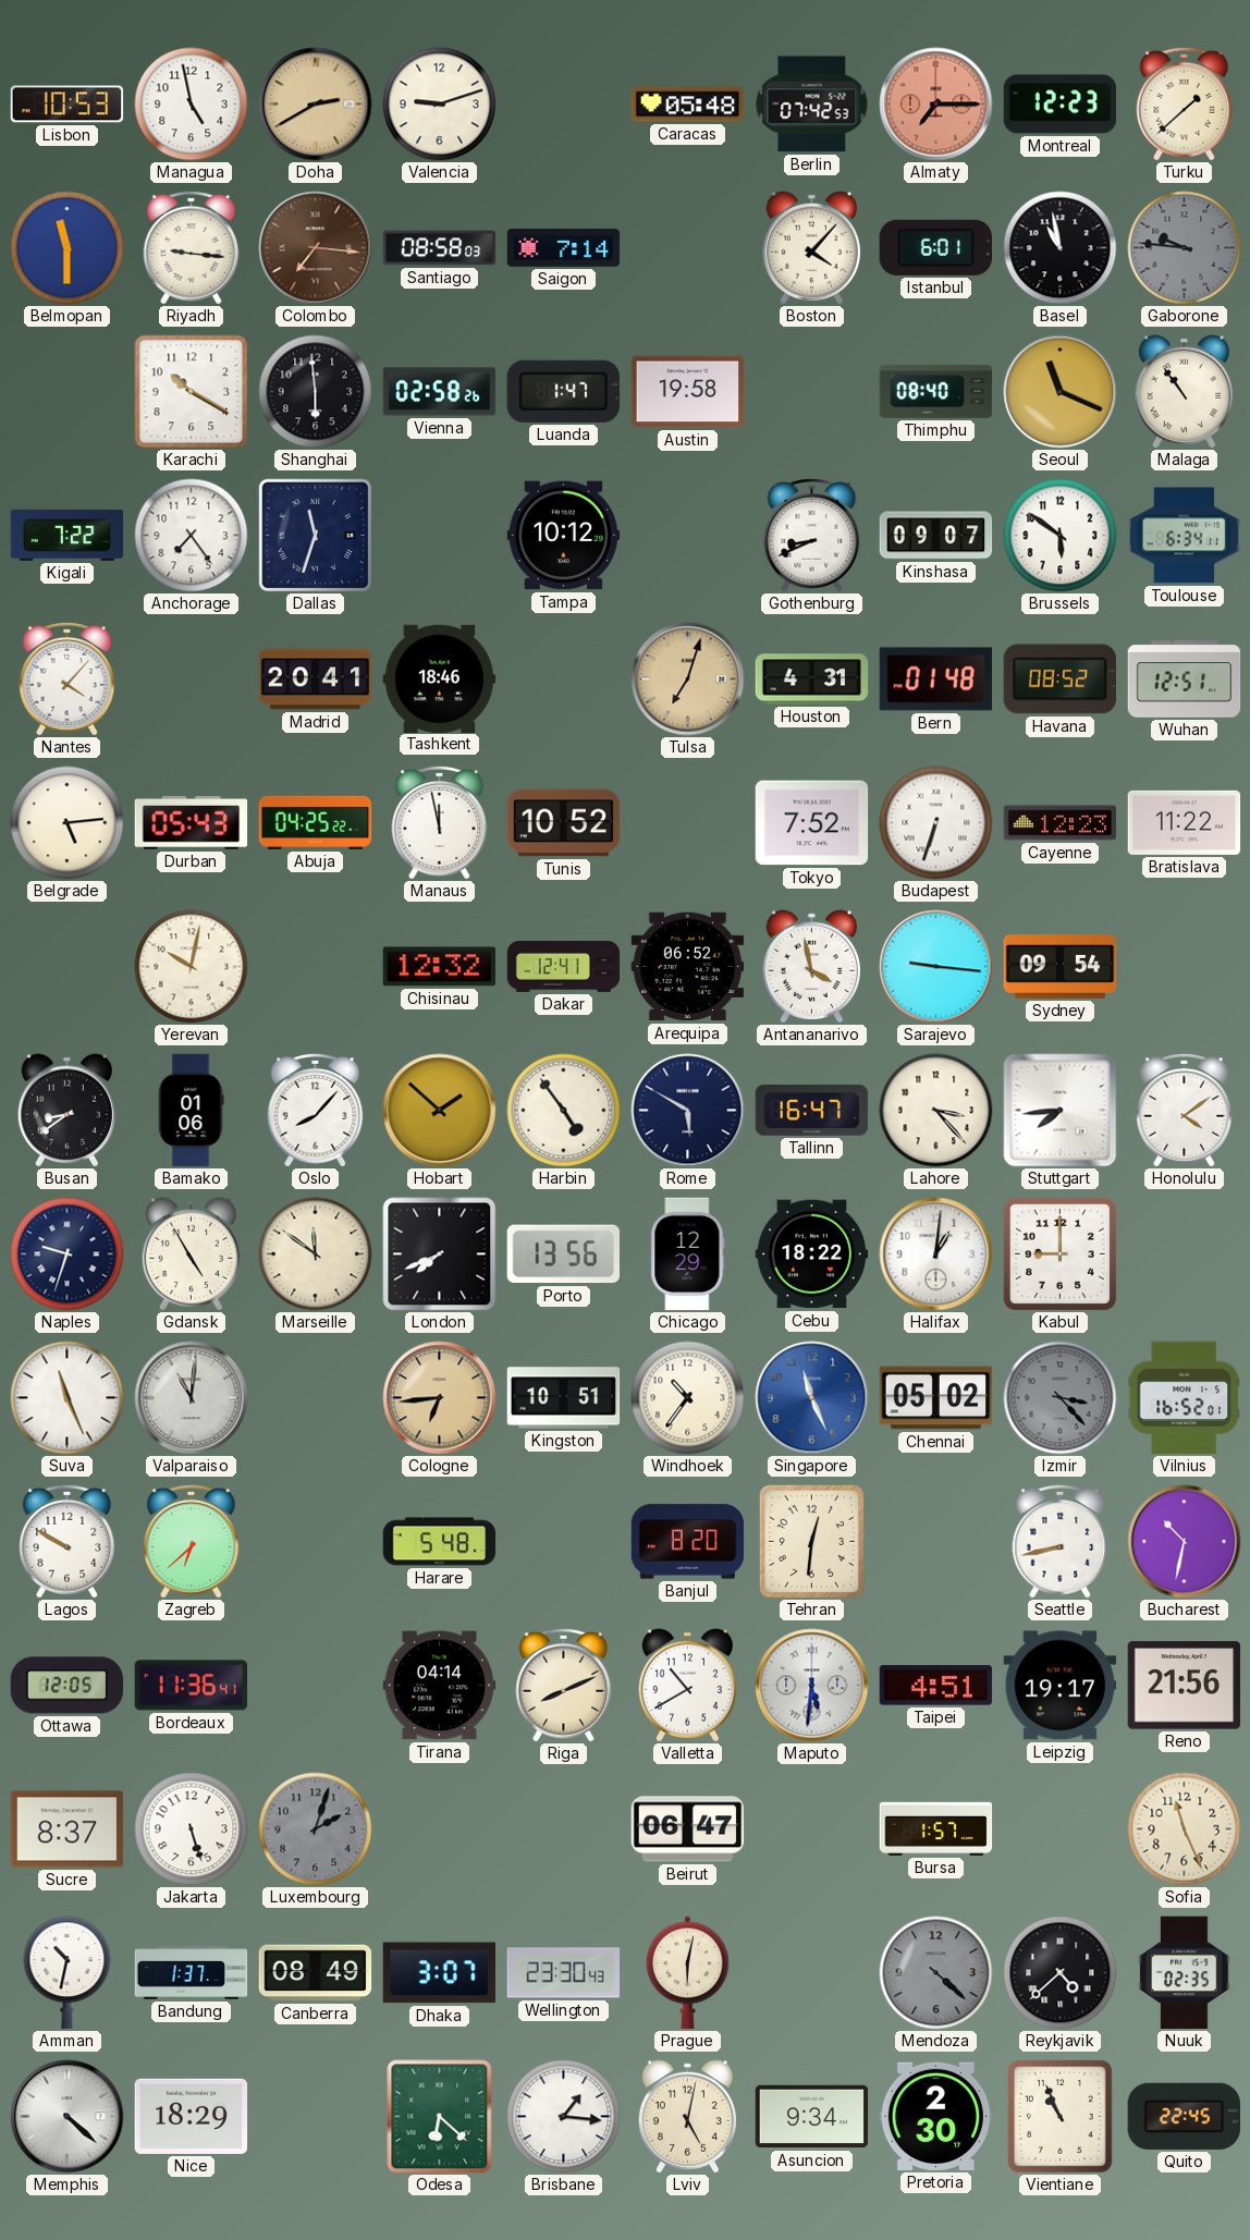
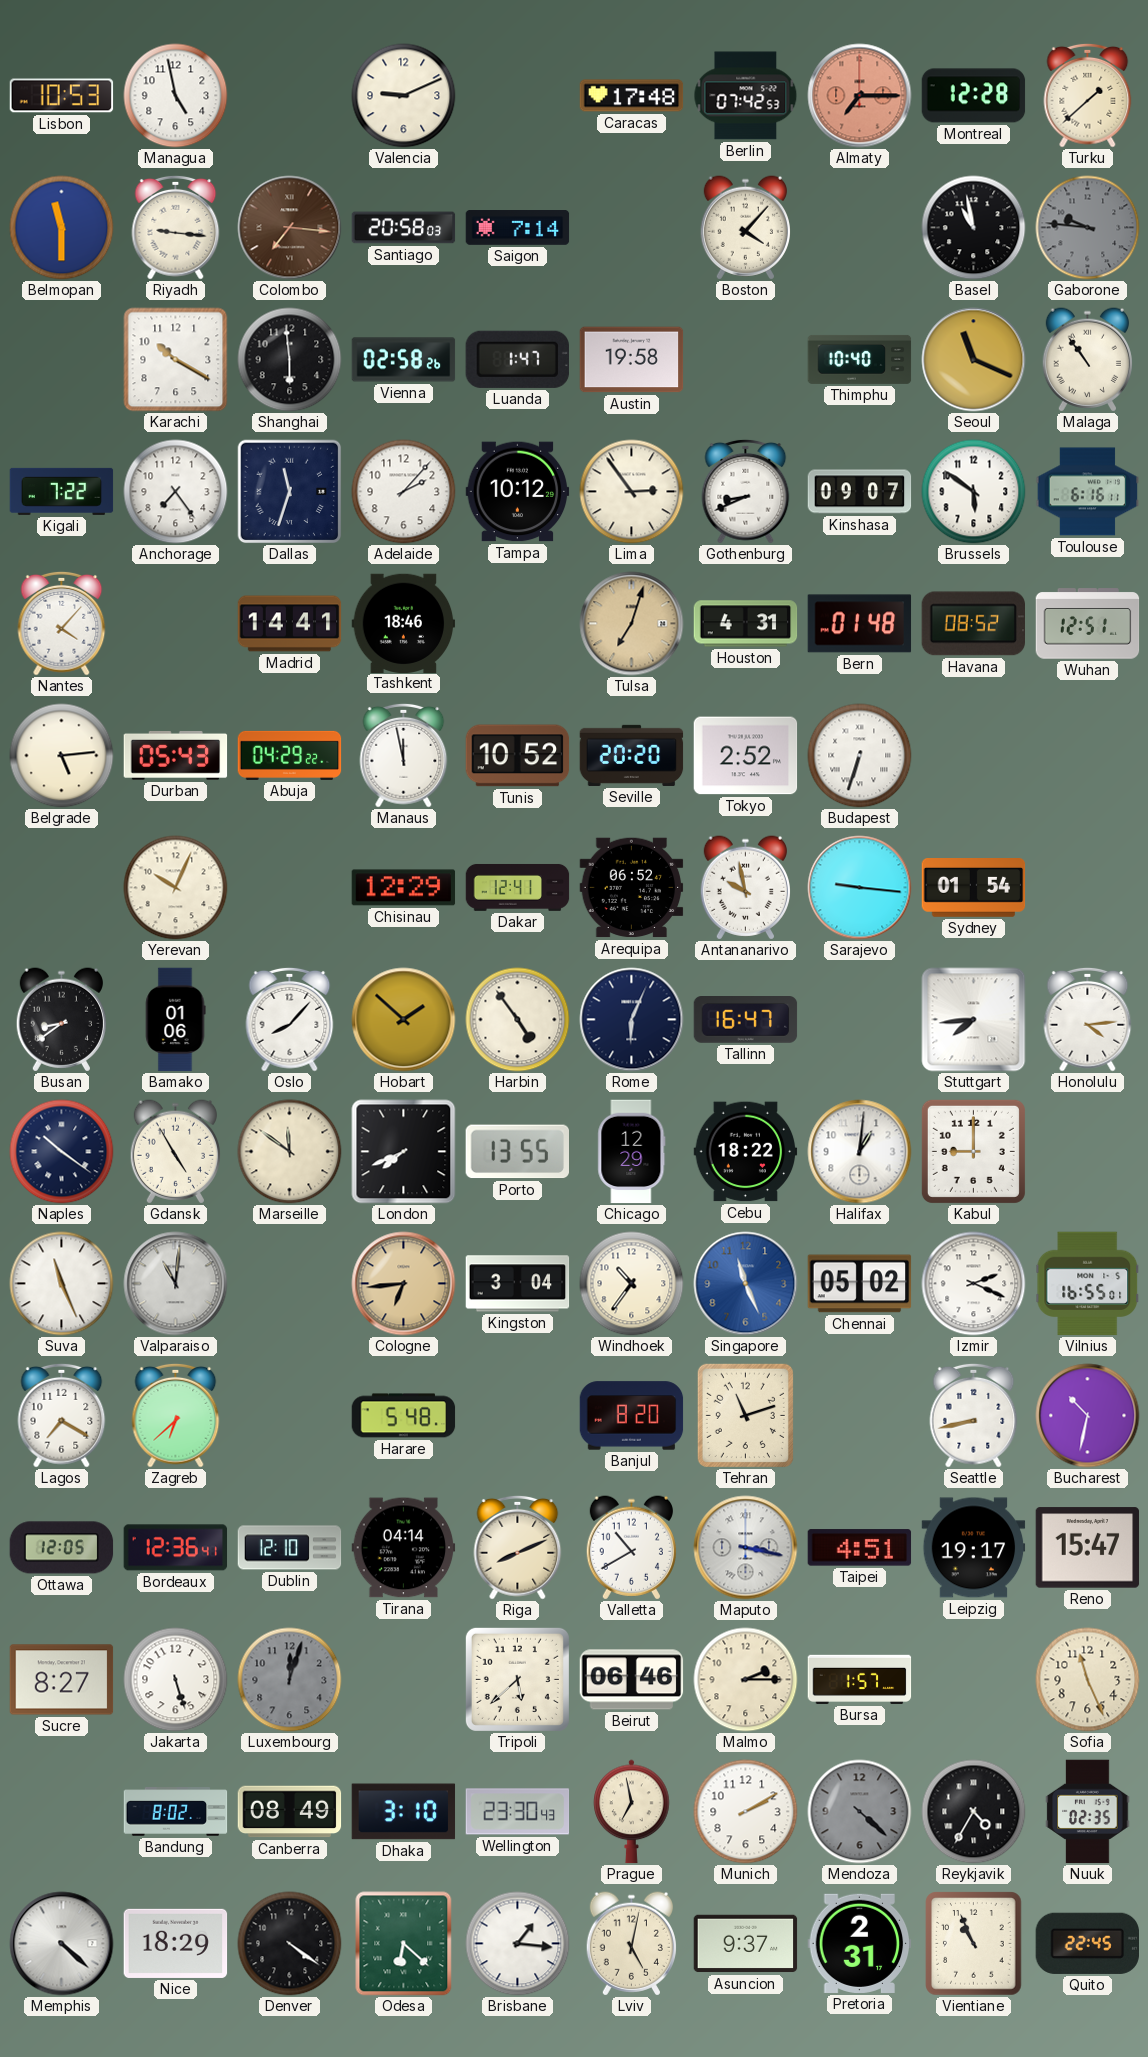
Doha: 2:40 -> none (316, 105)
Valencia: 9:12 -> 9:11 (404, 96)
Caracas: 05:48 -> 17:48 (632, 96)
Montreal: 12:23 -> 12:28 (974, 96)
Santiago: 08:58 -> 20:58 (404, 228)
Istanbul: 6:01 -> none (935, 247)
Thimphu: 08:40 -> 10:40 (860, 359)
Adelaide: none -> 2:07 (404, 492)
Lima: none -> 2:54 (632, 492)
Toulouse: 6:34 -> 6:16 (1088, 492)
Madrid: 20:41 -> 14:41 (290, 624)
Abuja: 04:25 -> 04:29 (290, 755)
Seville: none -> 20:20 (632, 755)
Tokyo: 7:52 -> 2:52 (746, 756)
Cayenne: 12:23 -> none (1061, 823)
Bratislava: 11:22 -> none (1185, 822)
Yerevan: 10:02 -> 10:04 (176, 888)
Chisinau: 12:32 -> 12:29 (404, 888)
Antananarivo: 3:58 -> 9:58 (745, 888)
Sydney: 09:54 -> 01:54 (974, 888)
Rome: 5:50 -> 6:04 (632, 1020)
Lahore: 3:23 -> none (936, 1111)
Honolulu: 4:09 -> 4:14 (1088, 1019)
Naples: 9:33 -> 10:21 (62, 1152)
Porto: 13:56 -> 13:55 (517, 1152)
Kingston: 10:51 -> 3:04 (518, 1284)
Izmir: 3:23 -> 2:19 (974, 1284)
Izmir dial: grey -> white (974, 1284)
Vilnius: 16:52 -> 16:55 (1088, 1284)
Lagos: 9:50 -> 7:20 (62, 1415)
Tehran: 12:31 -> 11:12 (745, 1415)
Bordeaux: 11:36 -> 12:36 (176, 1548)
Dublin: none -> 12:10 (290, 1548)
Maputo: 5:31 -> 3:17 (746, 1548)
Reno: 21:56 -> 15:47 (1088, 1548)
Sucre: 8:37 -> 8:27 (62, 1680)
Luxembourg: 2:03 -> 12:03 (290, 1680)
Tripoli: none -> 5:38 (517, 1679)
Beirut: 06:47 -> 06:46 (632, 1680)
Malmo: none -> 2:15 (746, 1680)
Amman: 10:32 -> none (68, 1973)
Bandung: 1:37 -> 8:02 (176, 1812)
Dhaka: 3:07 -> 3:10 (404, 1812)
Prague: 6:02 -> 6:58 (632, 1812)
Munich: none -> 2:10 (746, 1812)
Reykjavik: 4:38 -> 4:35 (974, 1812)
Denver: none -> 4:21 (290, 1944)
Asuncion: 9:34 -> 9:37 (746, 1944)
Pretoria: 2:30 -> 2:31 (860, 1943)
